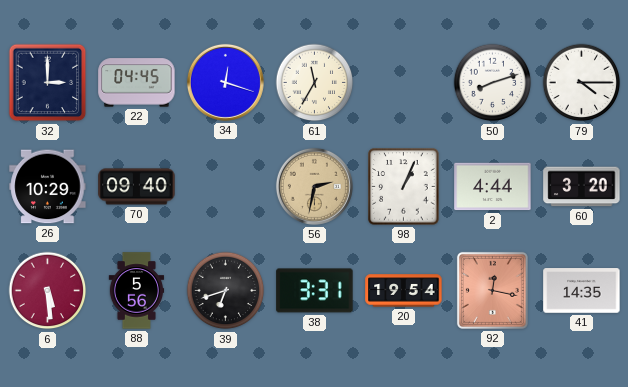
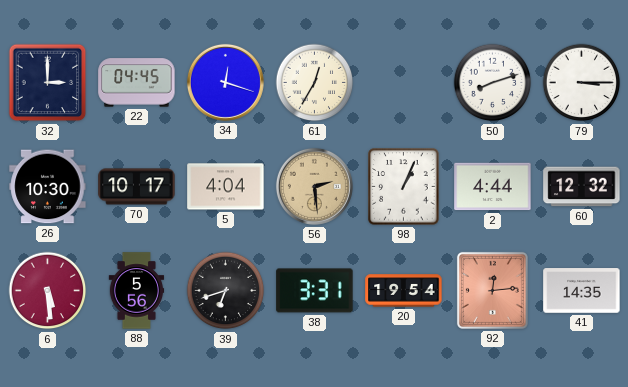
61: 11:35 -> 12:35 (315, 83)
79: 4:15 -> 3:15 (582, 83)
26: 10:29 -> 10:30 (48, 187)
70: 09:40 -> 10:17 (137, 187)
5: none -> 4:04 (226, 187)
56: 2:32 -> 2:29 (314, 186)
60: 3:20 -> 12:32 (582, 187)
92: 12:17 -> 12:14 (492, 290)
